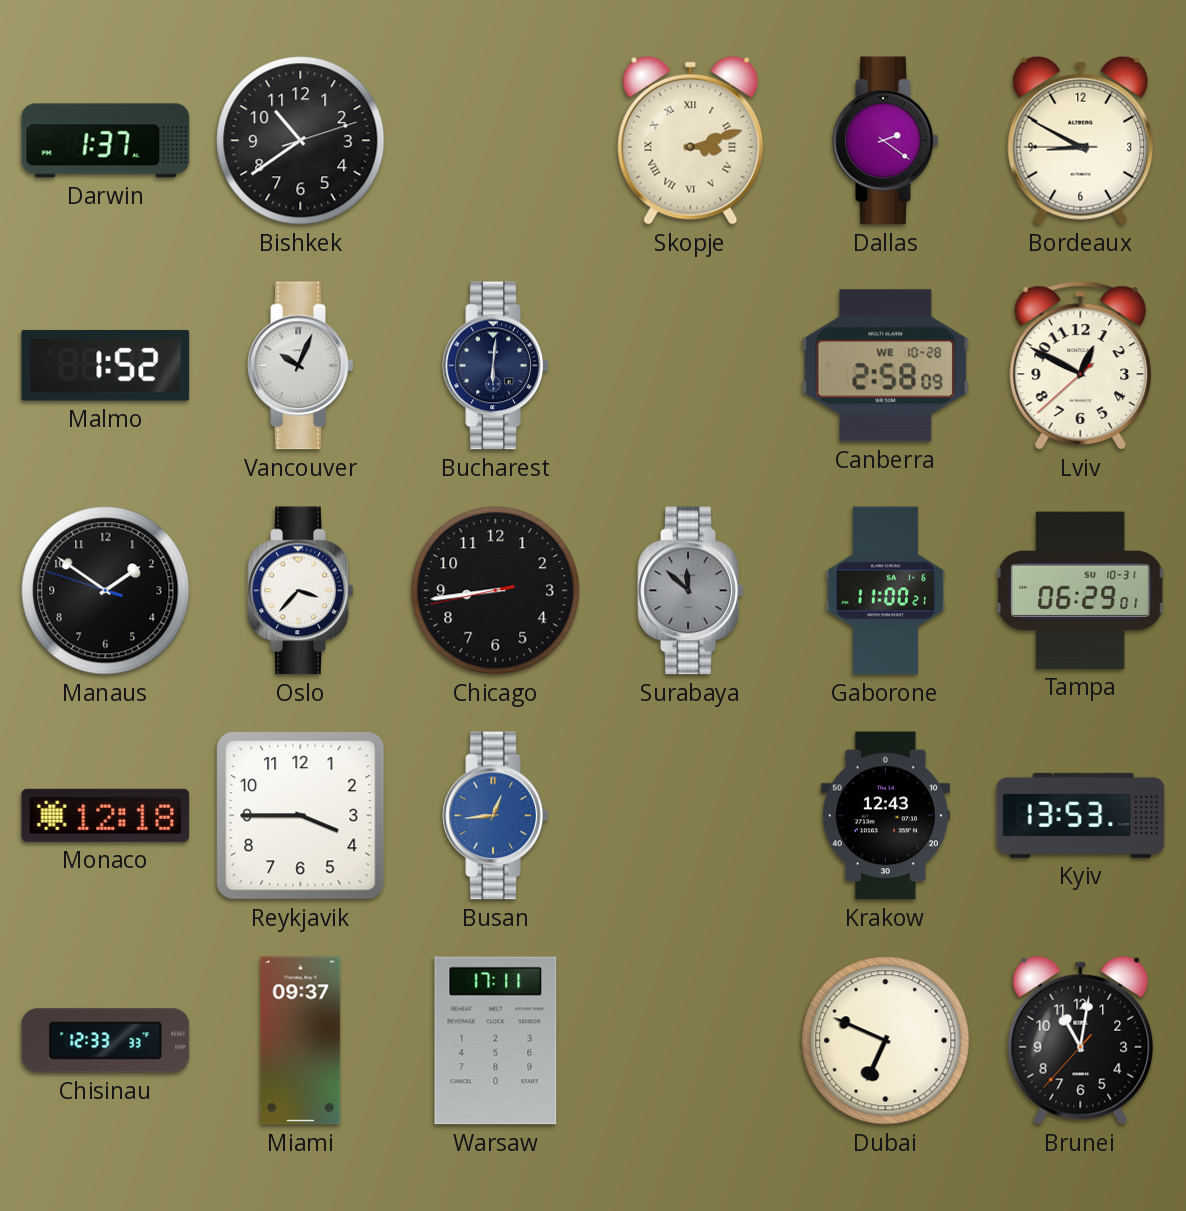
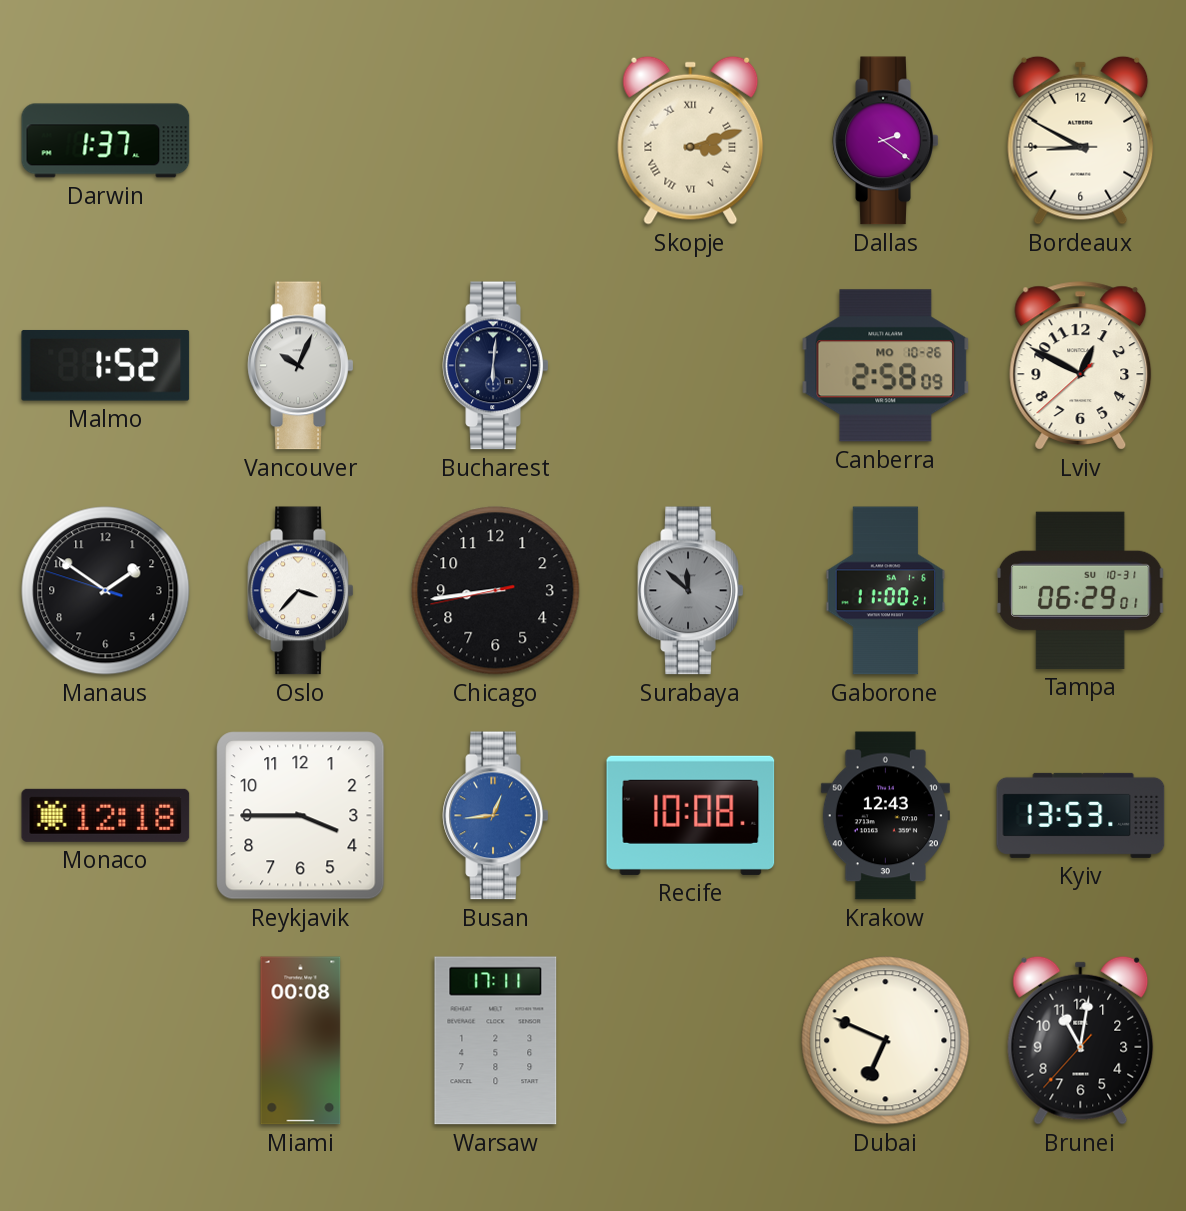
Bishkek: 10:39 -> none (301, 141)
Canberra date: WE 10-28 -> MO 10-26 (886, 366)
Recife: none -> 10:08 (691, 815)
Chisinau: 12:33 -> none (106, 1041)
Miami: 09:37 -> 00:08 (301, 1041)
